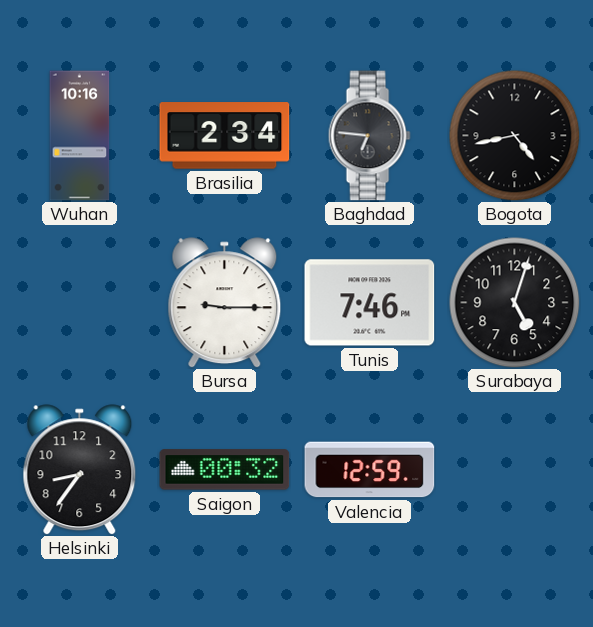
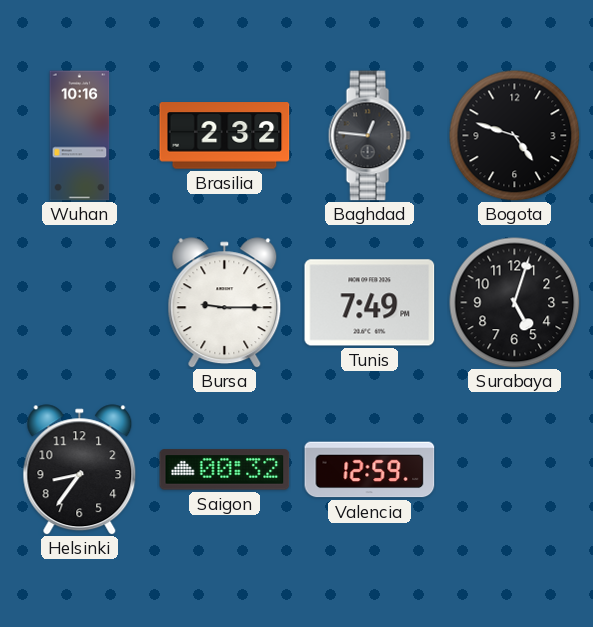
Brasilia: 2:34 -> 2:32 (225, 136)
Baghdad: 6:46 -> 12:46 (369, 136)
Bogota: 4:43 -> 4:48 (515, 136)
Tunis: 7:46 -> 7:49 (370, 303)
